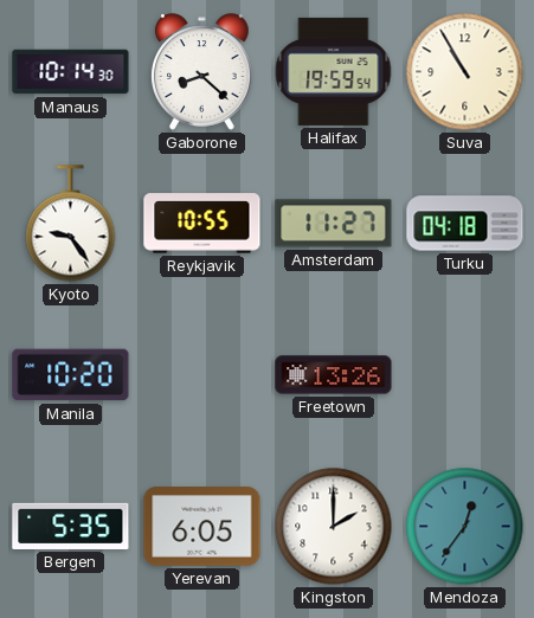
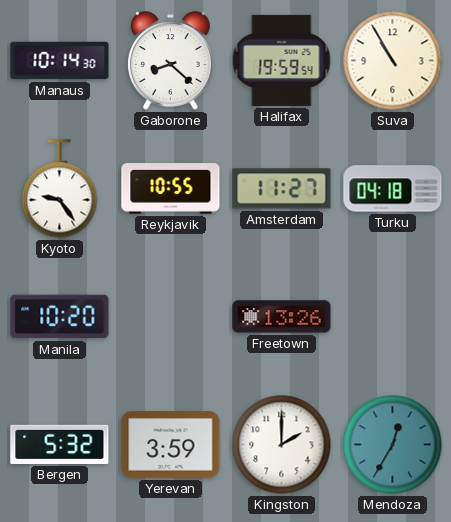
Bergen: 5:35 -> 5:32 (60, 444)
Yerevan: 6:05 -> 3:59 (171, 445)
Mendoza: 12:36 -> 12:35 (393, 445)
